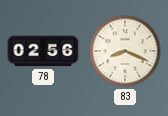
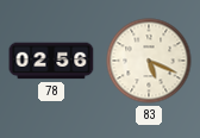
83: 8:19 -> 5:19 (149, 61)
